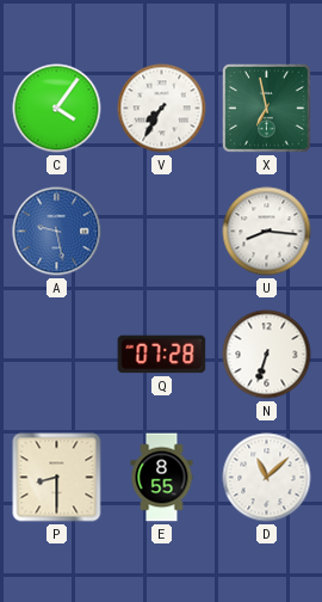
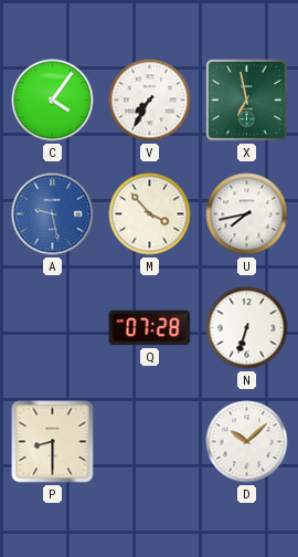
M: none -> 3:53 (150, 214)
U: 8:16 -> 7:43 (247, 214)
E: 8:55 -> none (162, 478)
D: 11:08 -> 10:08 (247, 442)
